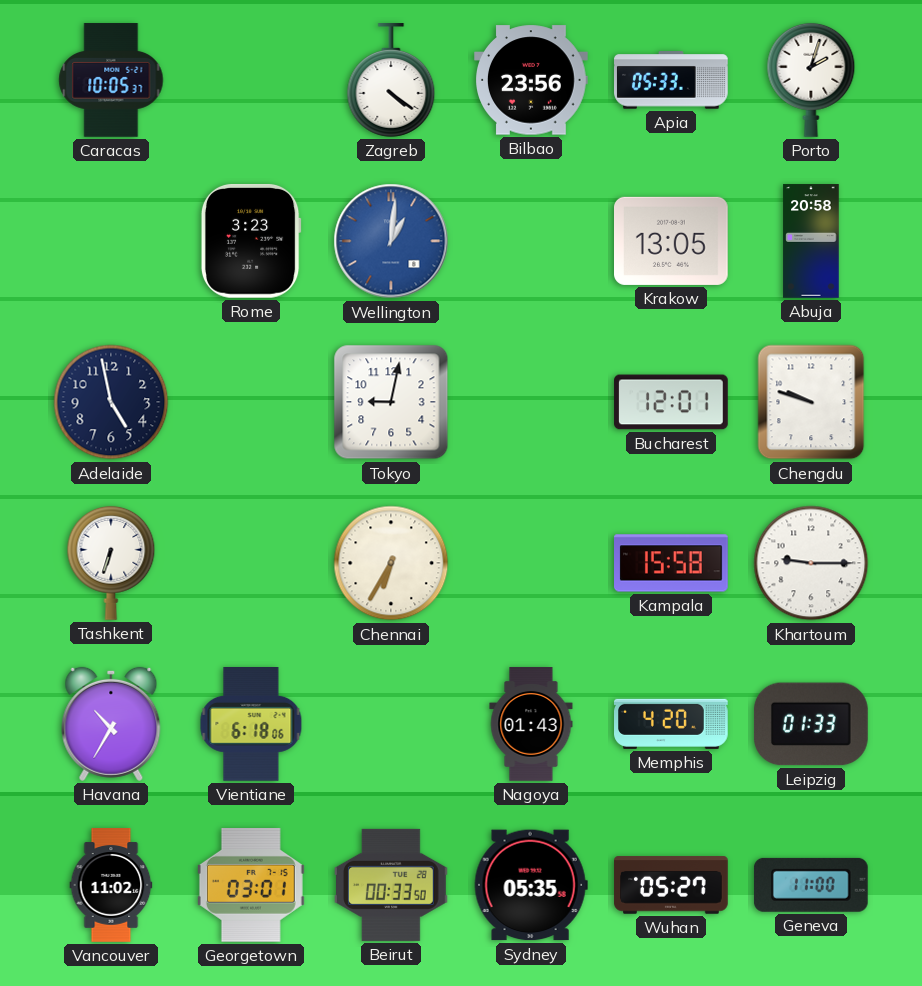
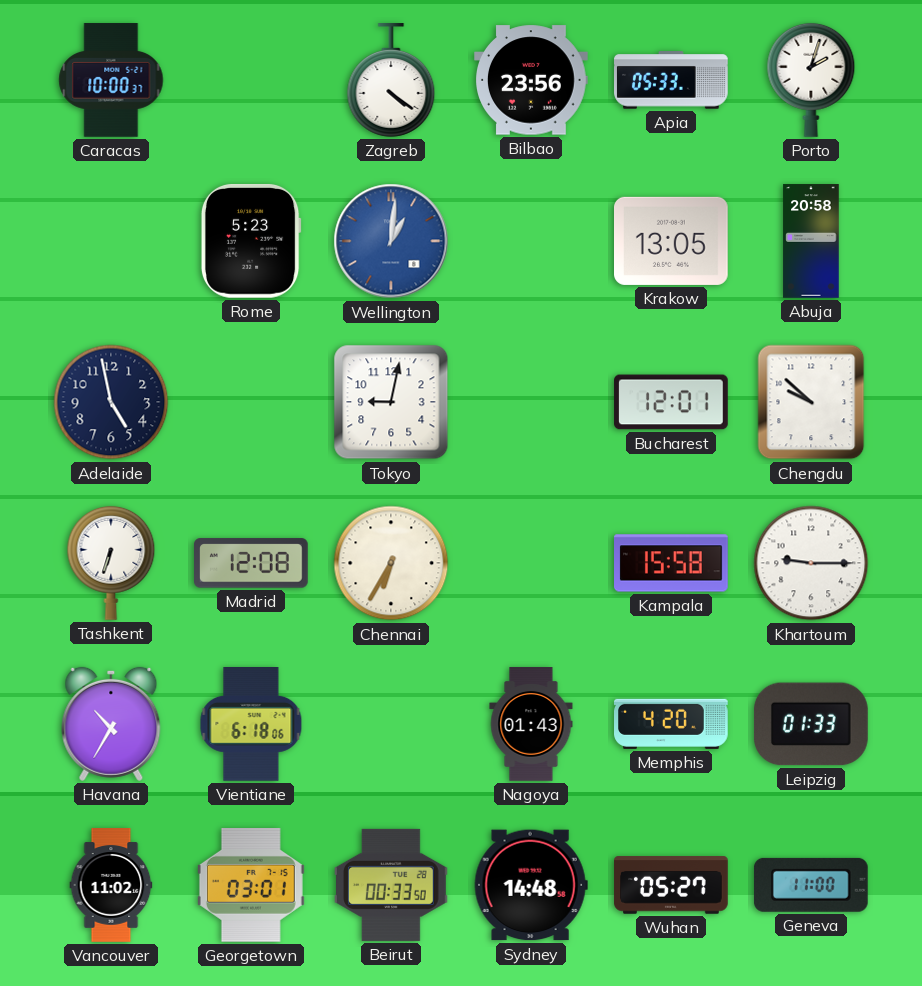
Caracas: 10:05 -> 10:00 (111, 80)
Rome: 3:23 -> 5:23 (251, 241)
Chengdu: 9:48 -> 9:52 (811, 402)
Madrid: none -> 12:08 (252, 563)
Sydney: 05:35 -> 14:48 (531, 885)
